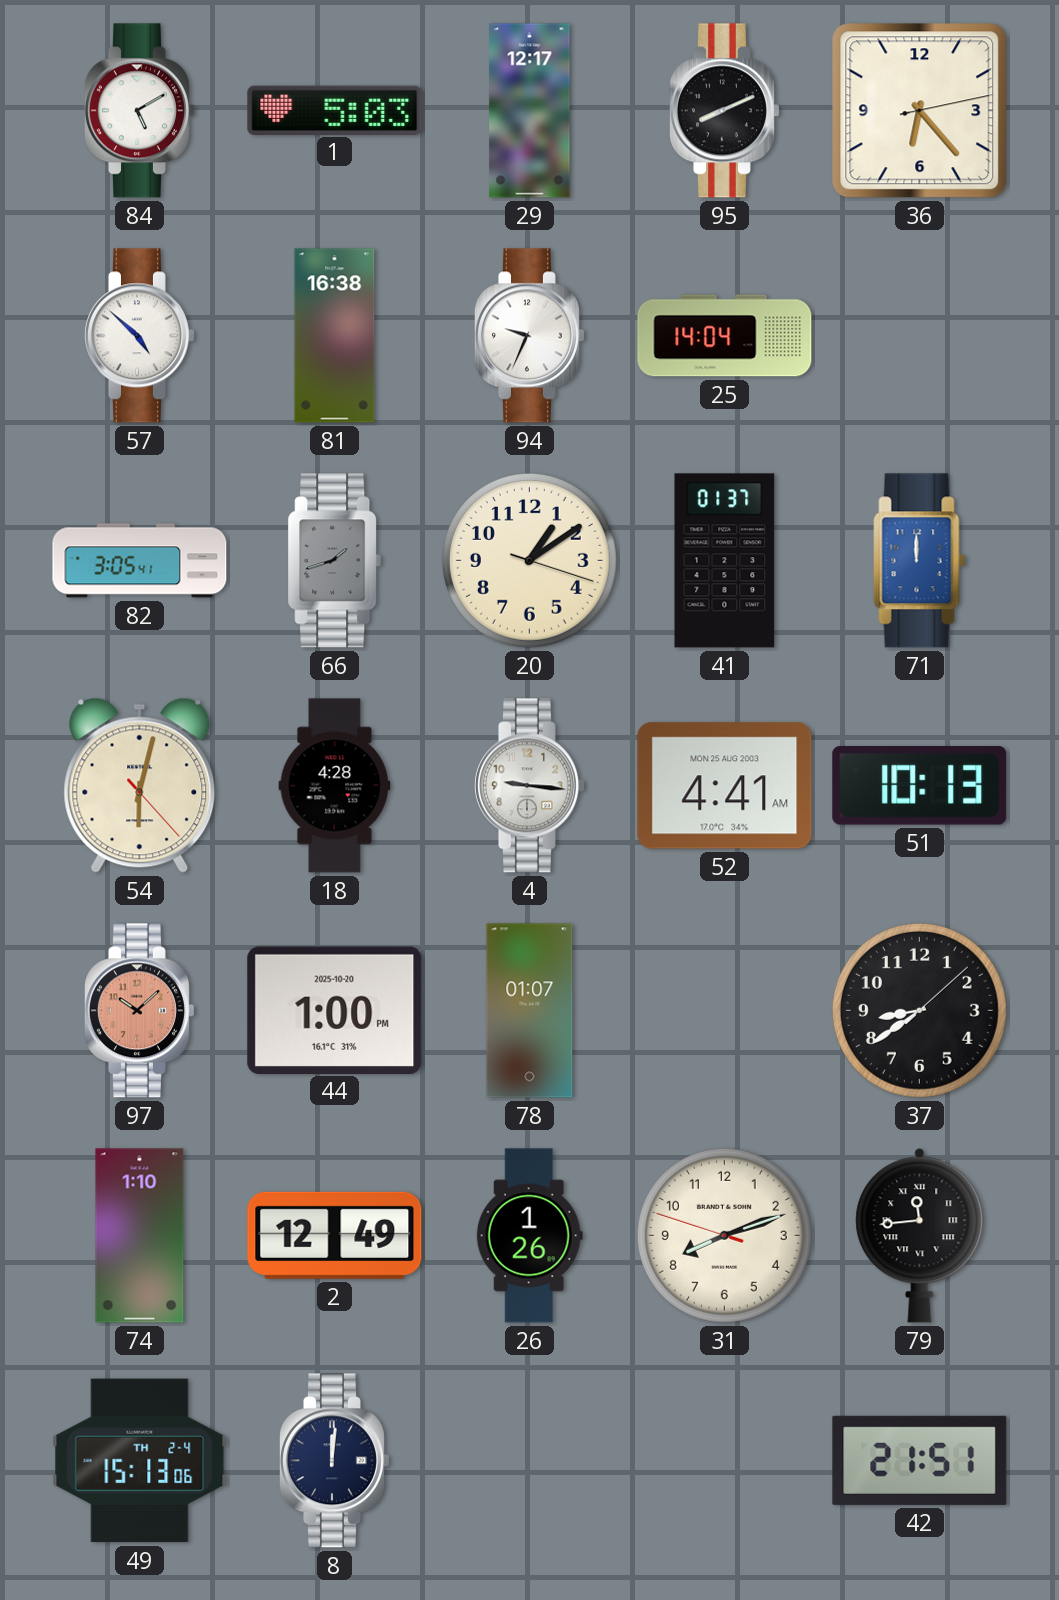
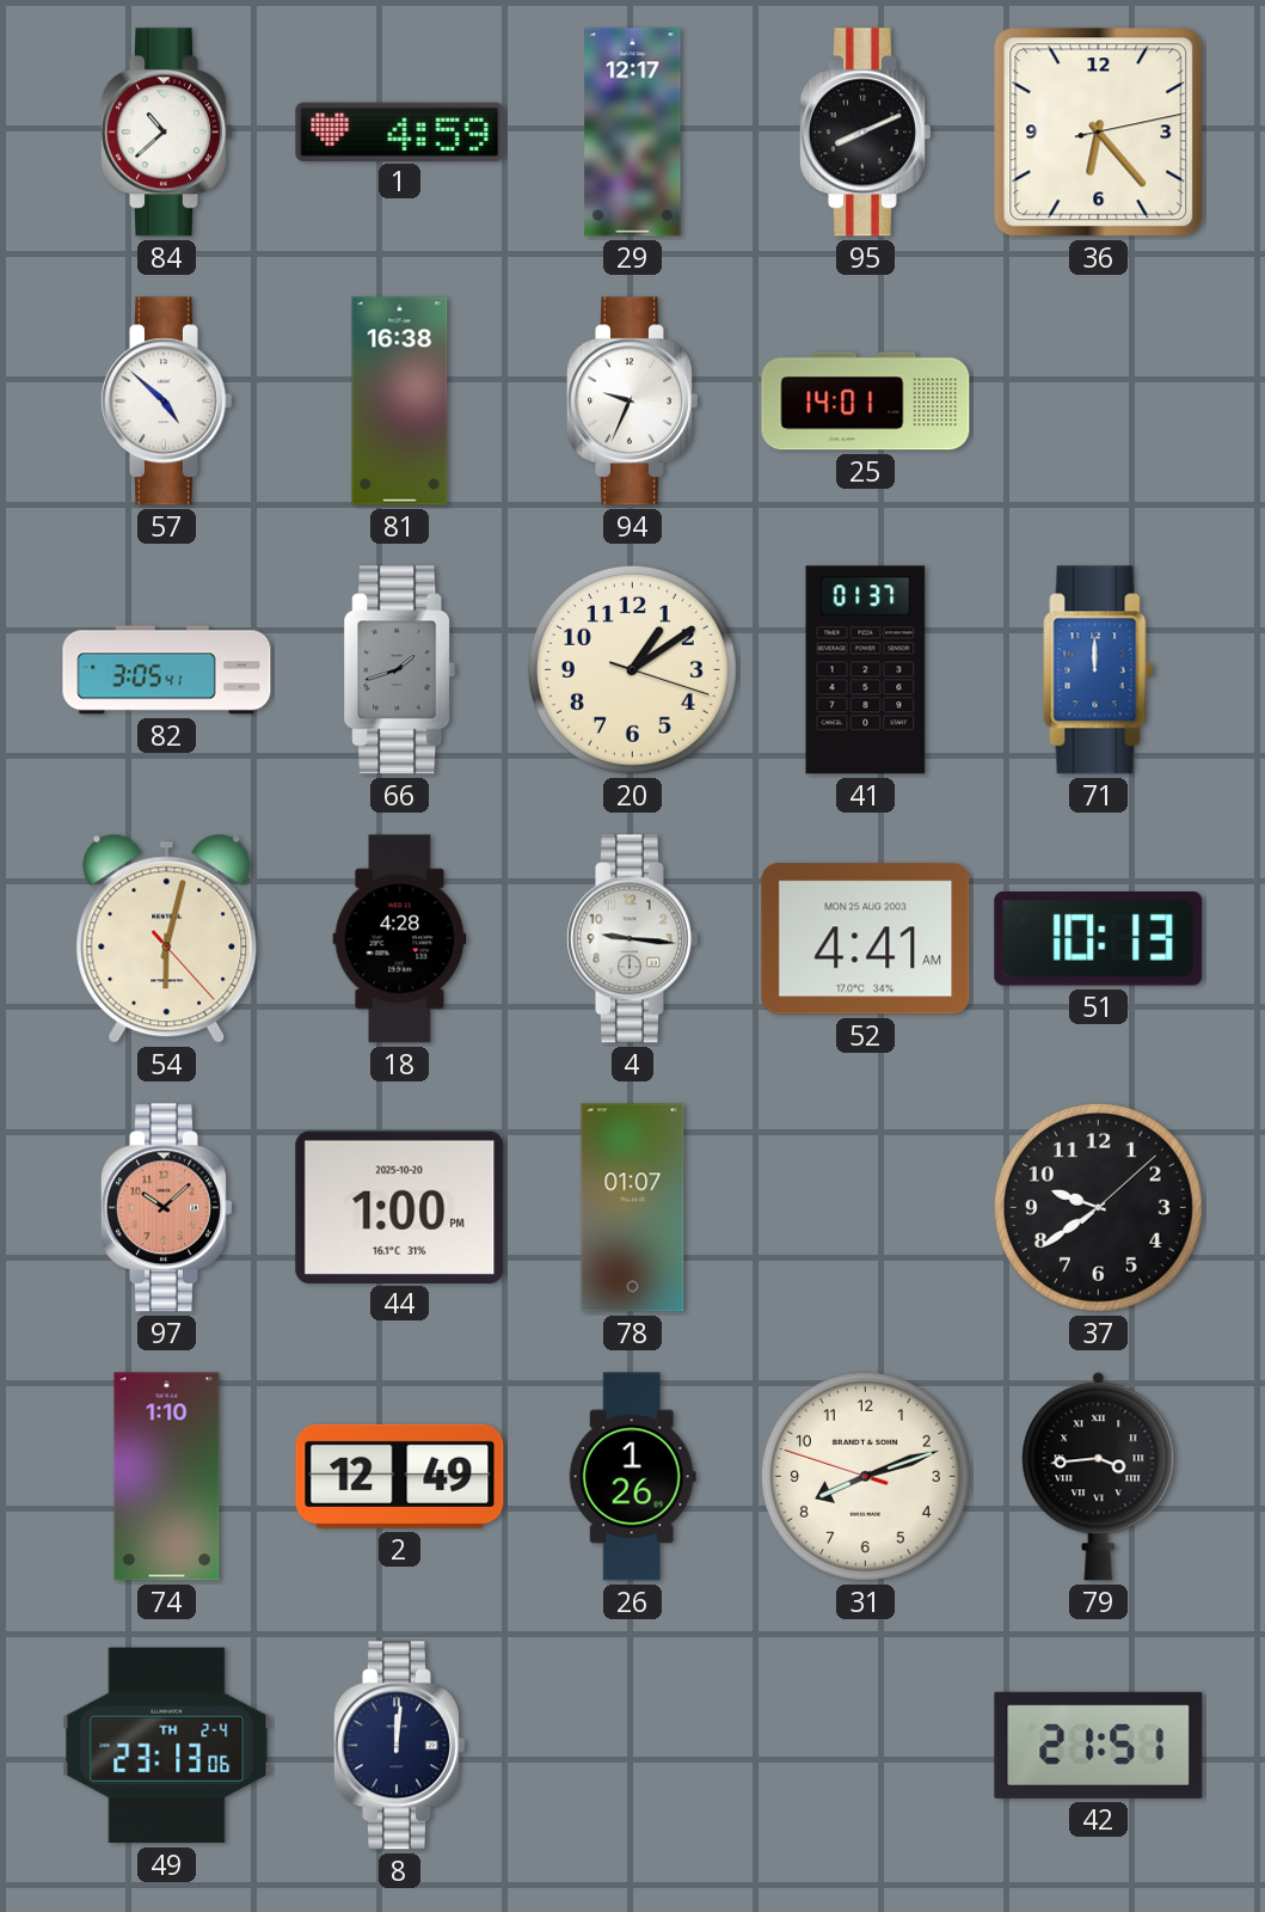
84: 5:10 -> 10:38 (166, 133)
1: 5:03 -> 4:59 (400, 131)
25: 14:04 -> 14:01 (866, 402)
37: 8:39 -> 9:39 (1098, 1207)
79: 11:44 -> 3:44 (1099, 1477)
49: 15:13 -> 23:13 (167, 1746)
